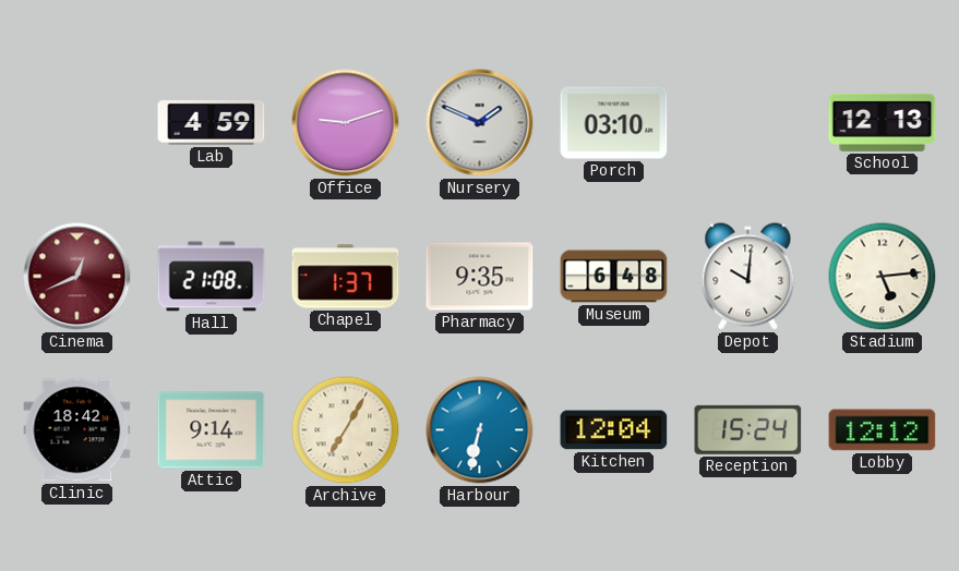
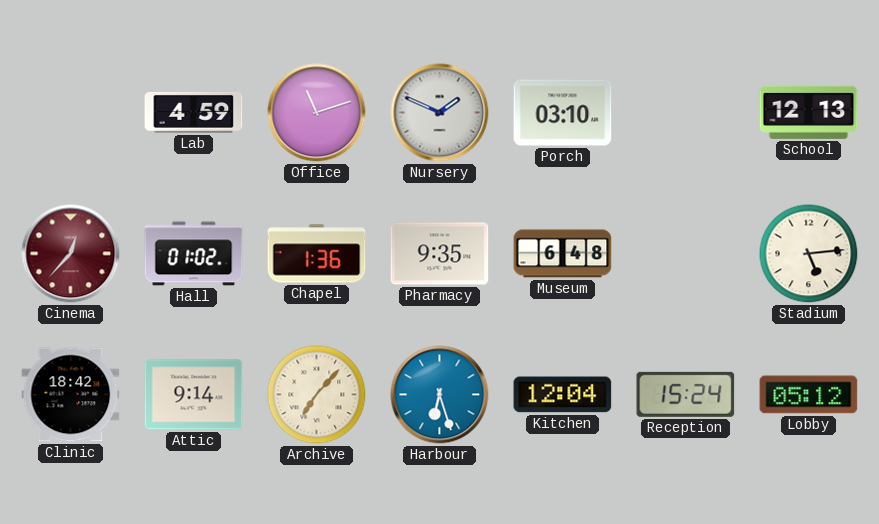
Office: 9:12 -> 11:12 (317, 113)
Cinema: 12:41 -> 12:37 (71, 254)
Hall: 21:08 -> 01:02 (194, 254)
Chapel: 1:37 -> 1:36 (317, 254)
Depot: 10:01 -> none (748, 277)
Archive: 7:05 -> 7:07 (317, 395)
Harbour: 6:32 -> 6:27 (440, 395)
Lobby: 12:12 -> 05:12 (809, 395)
